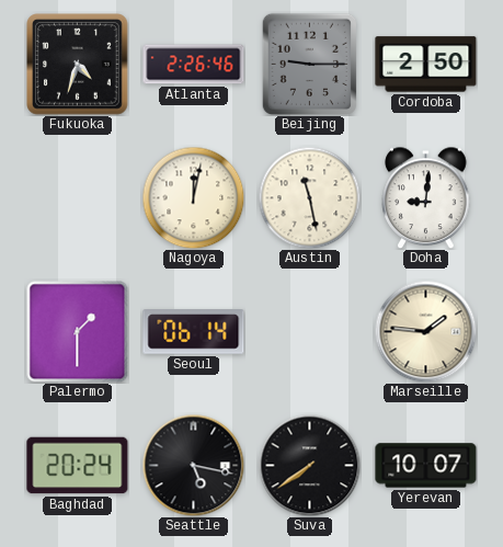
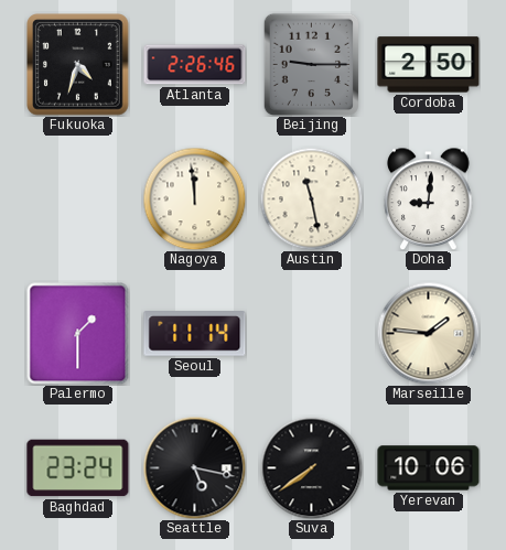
Nagoya: 12:02 -> 11:59 (194, 198)
Seoul: 06:14 -> 11:14 (195, 334)
Baghdad: 20:24 -> 23:24 (78, 468)
Yerevan: 10:07 -> 10:06 (429, 468)
